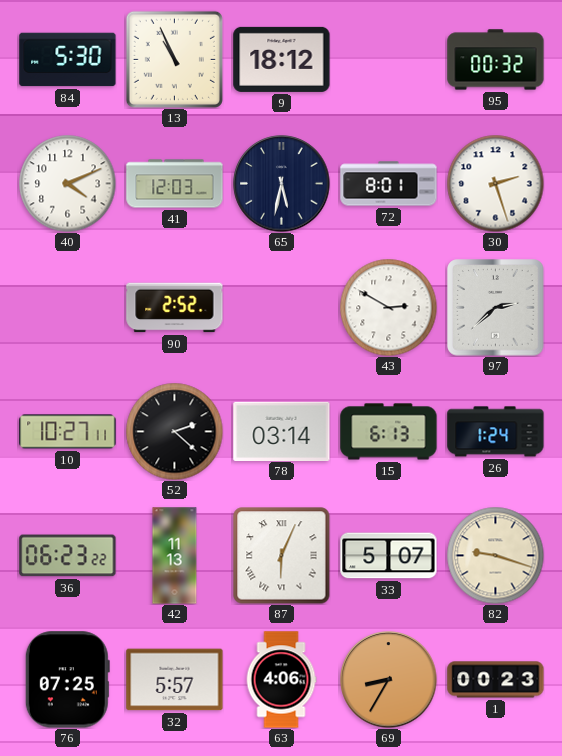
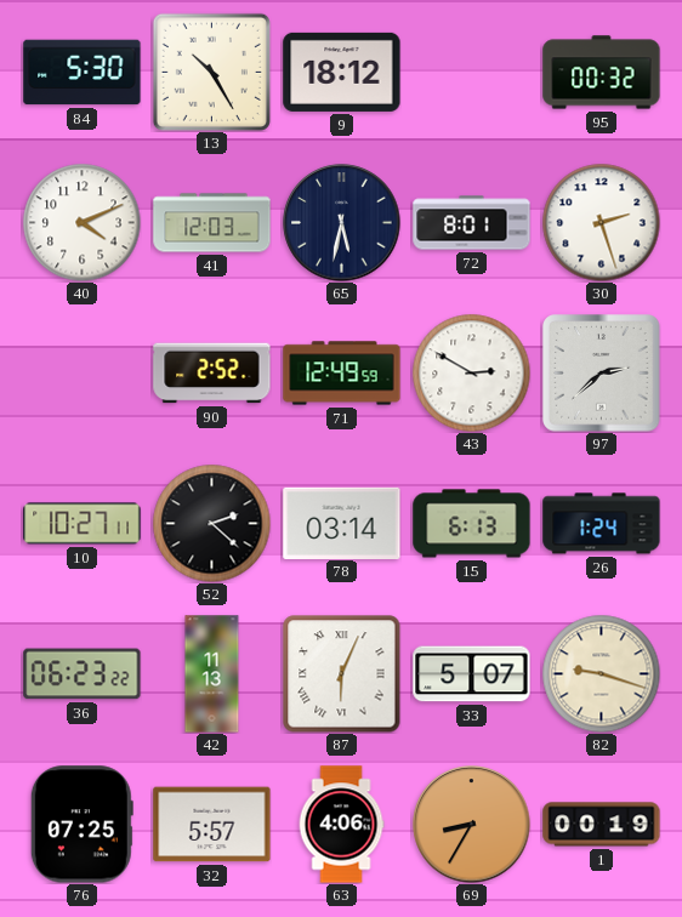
13: 10:56 -> 10:25 (211, 72)
71: none -> 12:49 (342, 374)
1: 00:23 -> 00:19 (602, 825)
